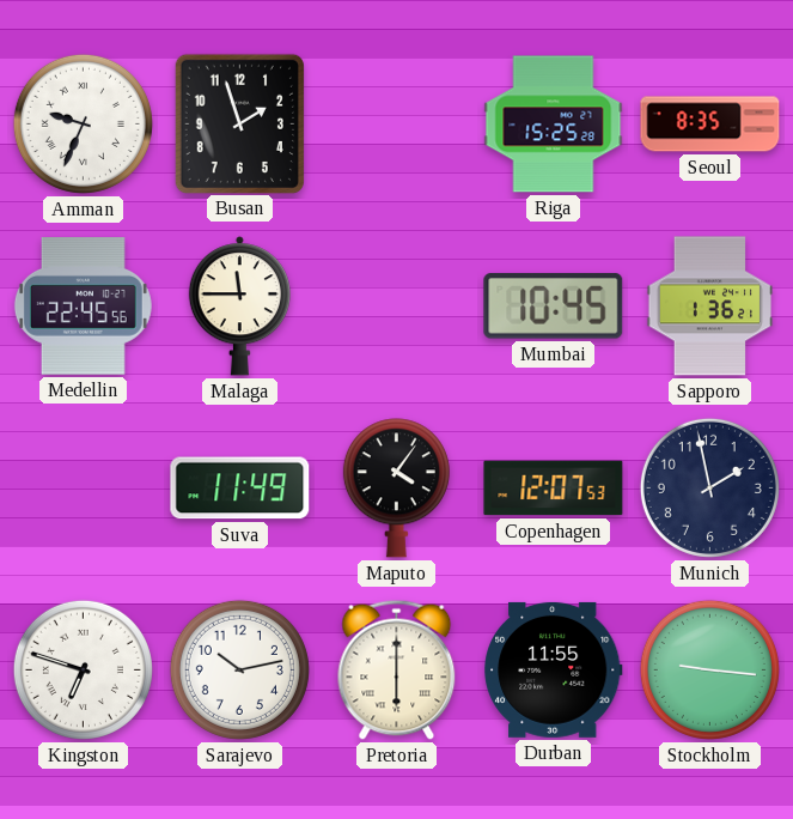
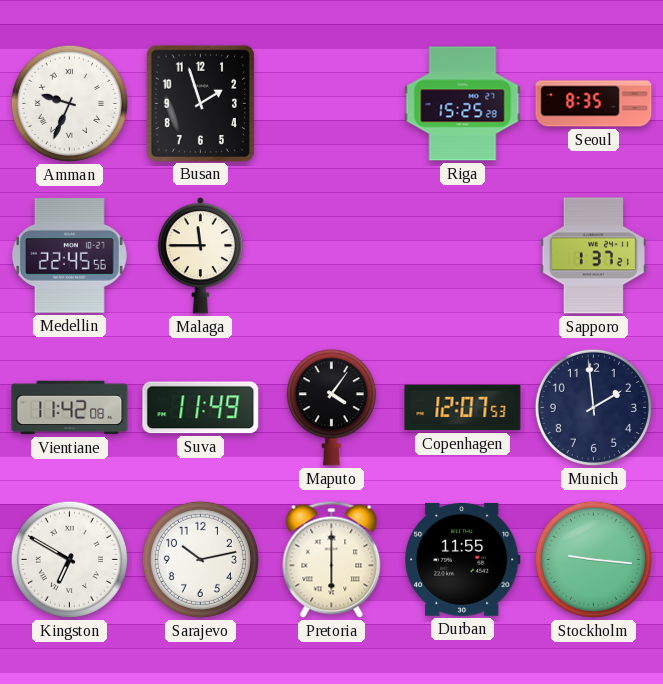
Mumbai: 10:45 -> none (554, 307)
Sapporo: 1:36 -> 1:37 (594, 256)
Vientiane: none -> 11:42 (70, 408)
Munich: 1:58 -> 1:59 (593, 407)
Kingston: 6:48 -> 6:50 (69, 559)
